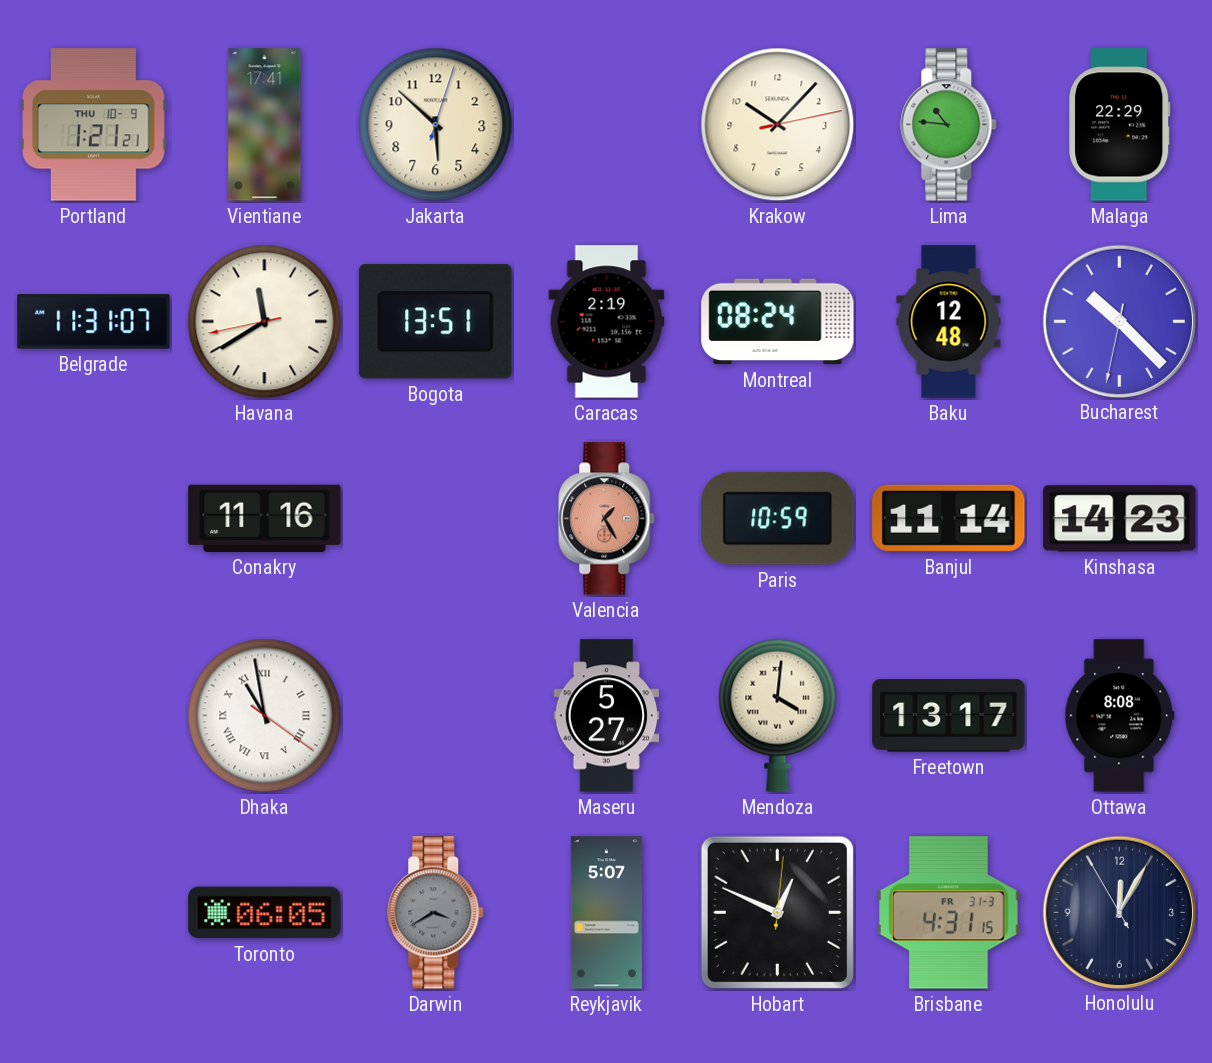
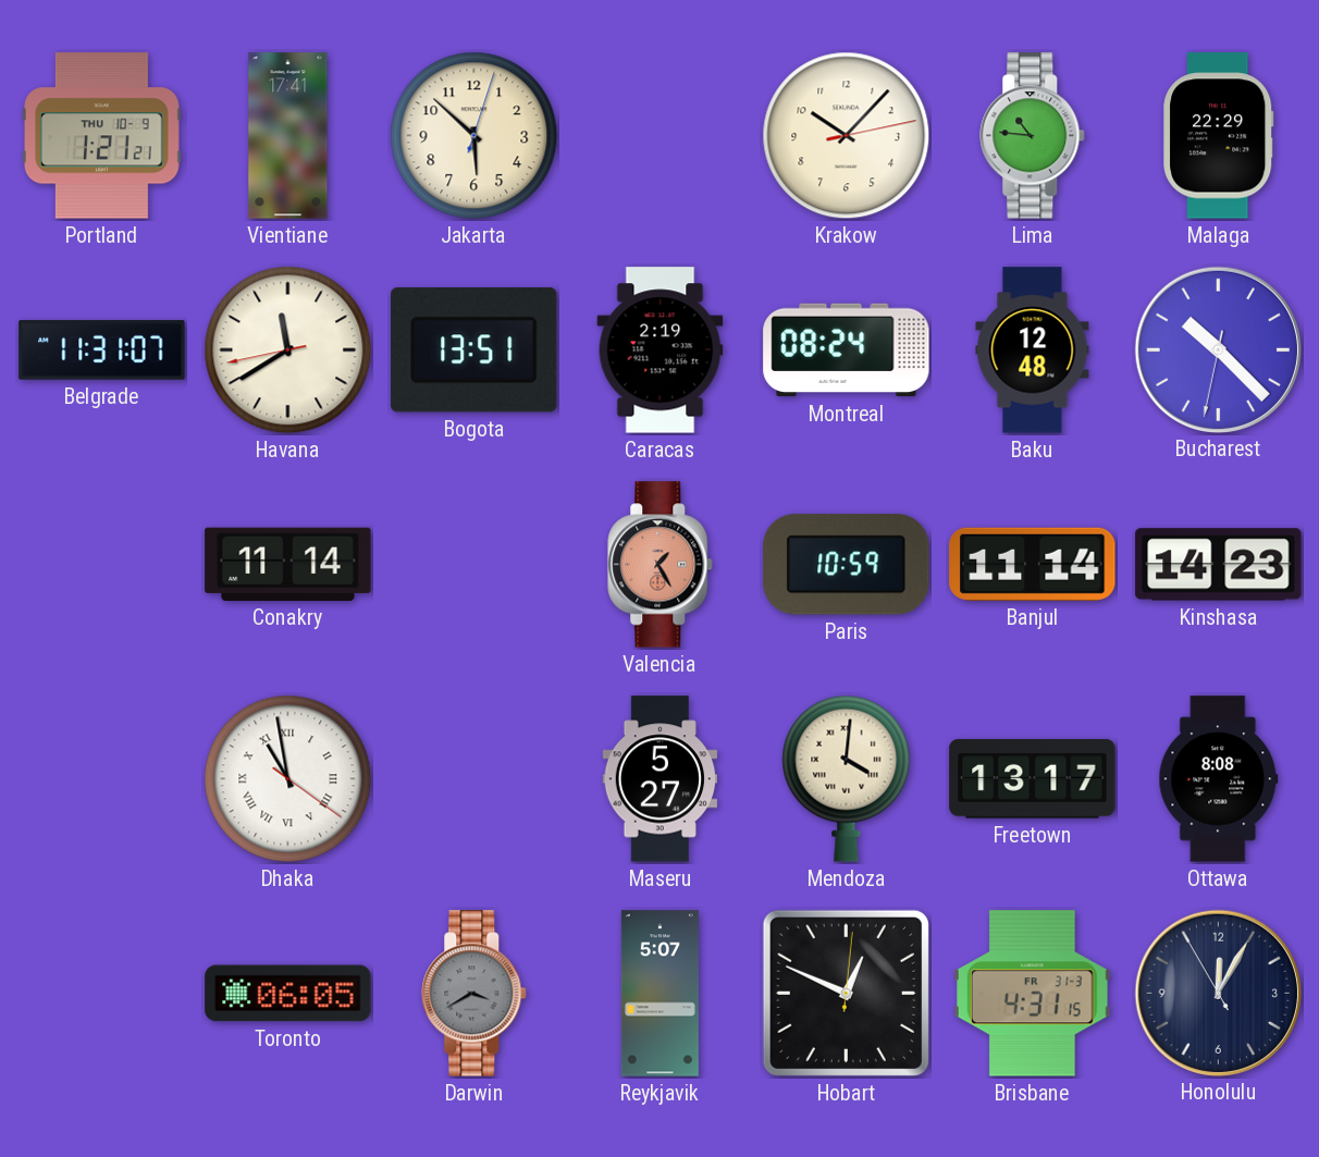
Conakry: 11:16 -> 11:14 (288, 564)
